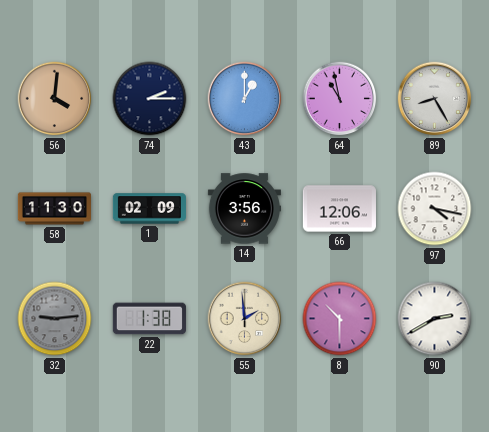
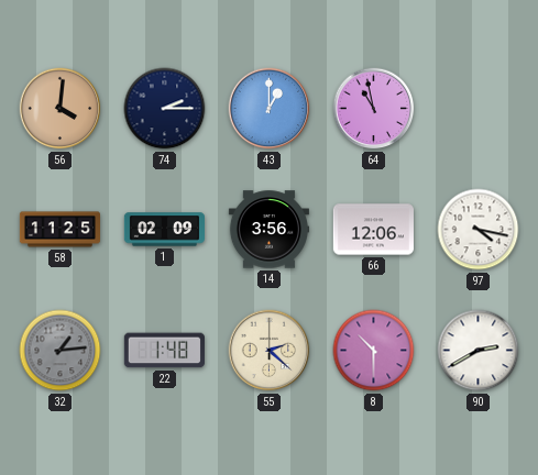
89: 8:25 -> none (435, 99)
58: 11:30 -> 11:25 (59, 230)
32: 9:14 -> 1:14 (61, 351)
22: 1:38 -> 1:48 (164, 351)
55: 1:59 -> 2:22 (270, 351)
